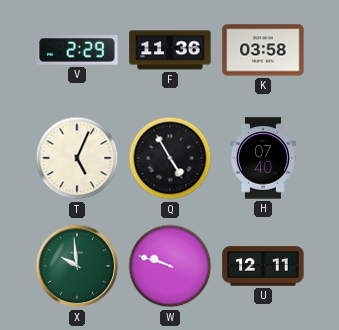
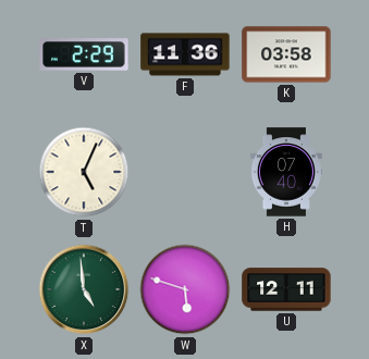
Q: 4:55 -> none (170, 158)
X: 9:59 -> 4:59 (84, 289)
W: 9:48 -> 5:48 (185, 289)
